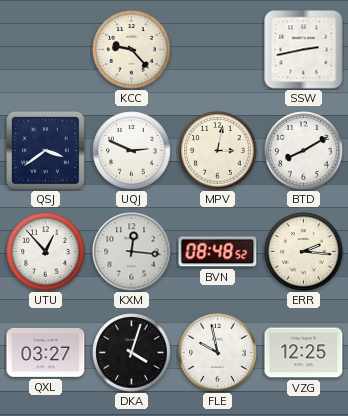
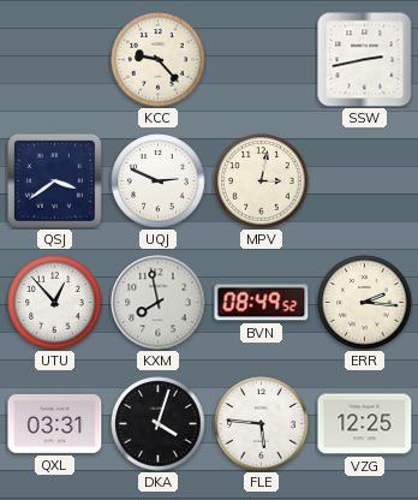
BTD: 8:10 -> none (304, 151)
KXM: 12:16 -> 7:58 (159, 303)
BVN: 08:48 -> 08:49 (262, 303)
QXL: 03:27 -> 03:31 (55, 423)
FLE: 9:58 -> 5:46 (262, 424)
